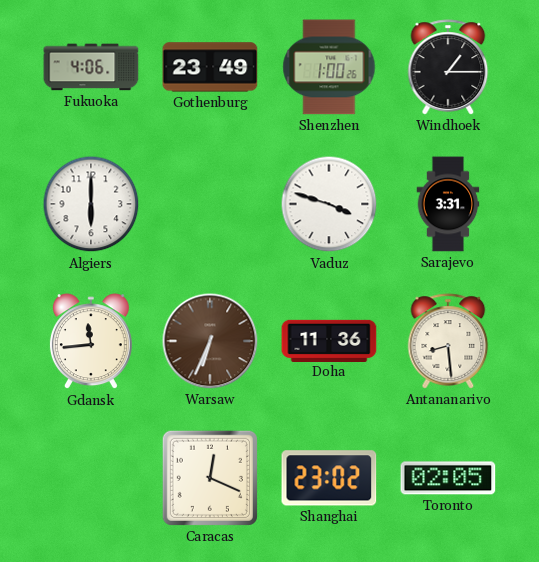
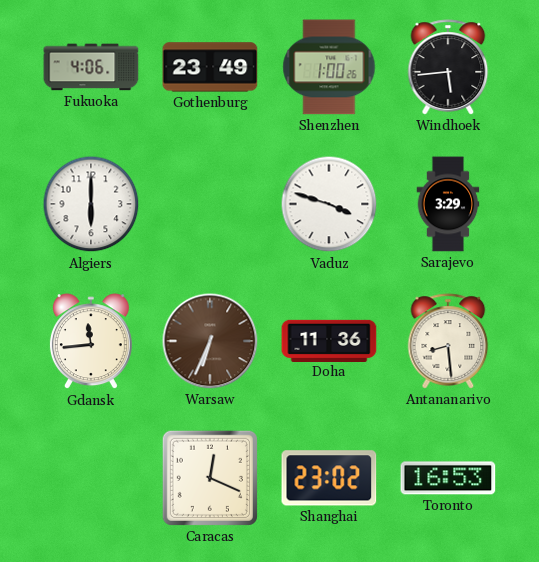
Windhoek: 1:15 -> 5:44 (448, 67)
Sarajevo: 3:31 -> 3:29 (448, 204)
Toronto: 02:05 -> 16:53 (448, 478)
